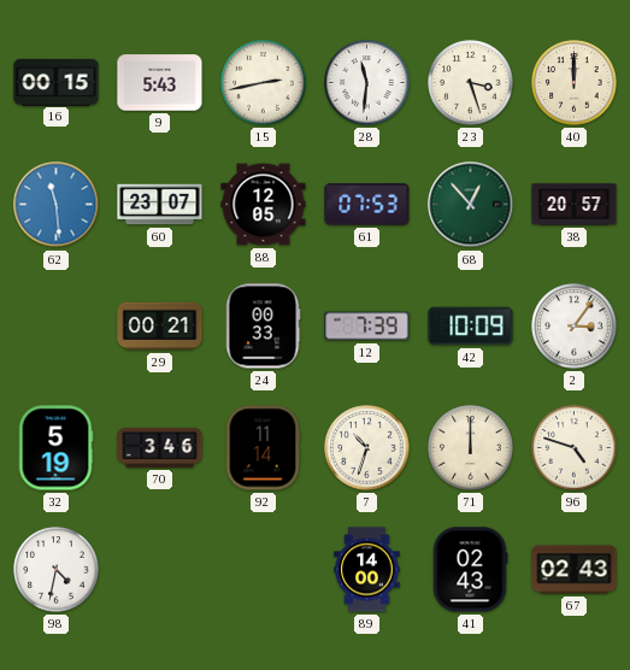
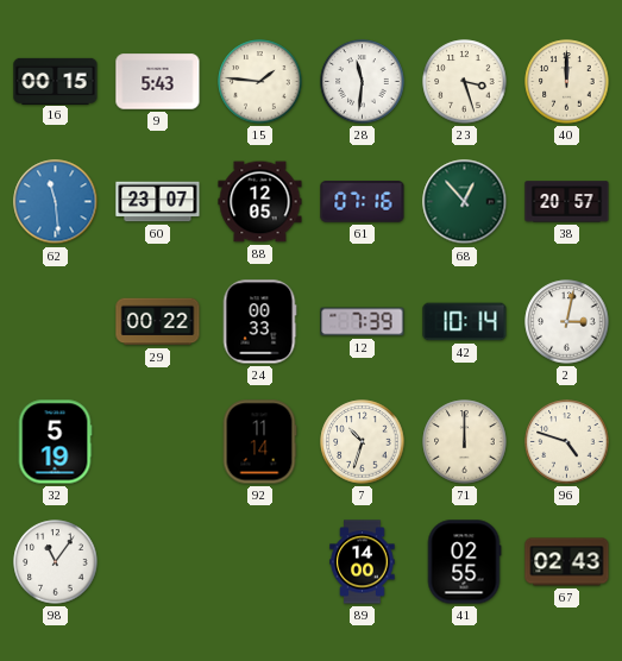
15: 2:43 -> 1:46 (260, 82)
61: 07:53 -> 07:16 (363, 202)
29: 00:21 -> 00:22 (158, 322)
42: 10:09 -> 10:14 (465, 322)
2: 3:06 -> 3:02 (567, 322)
70: 3:46 -> none (160, 447)
98: 4:32 -> 11:06 (56, 562)
41: 02:43 -> 02:55 (464, 562)
